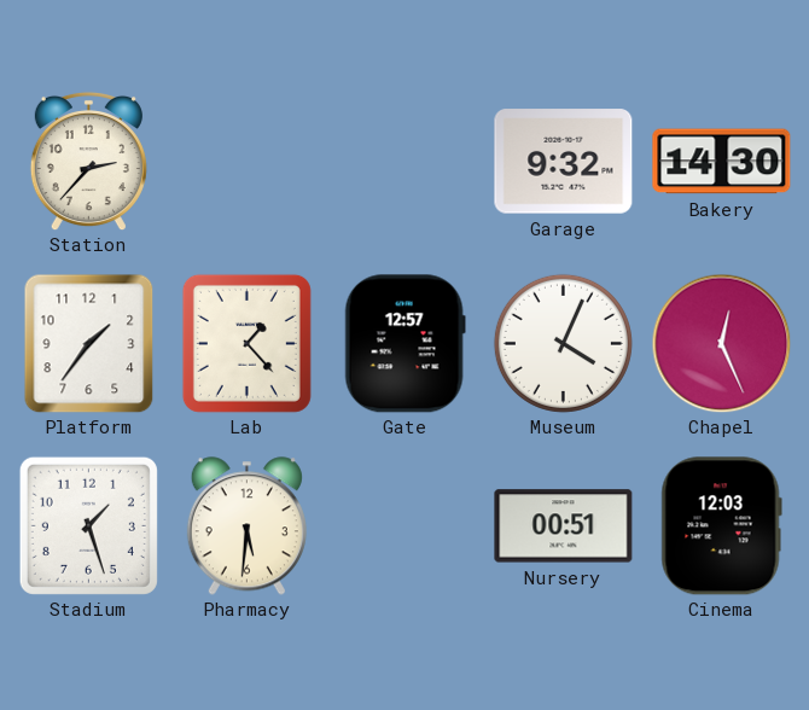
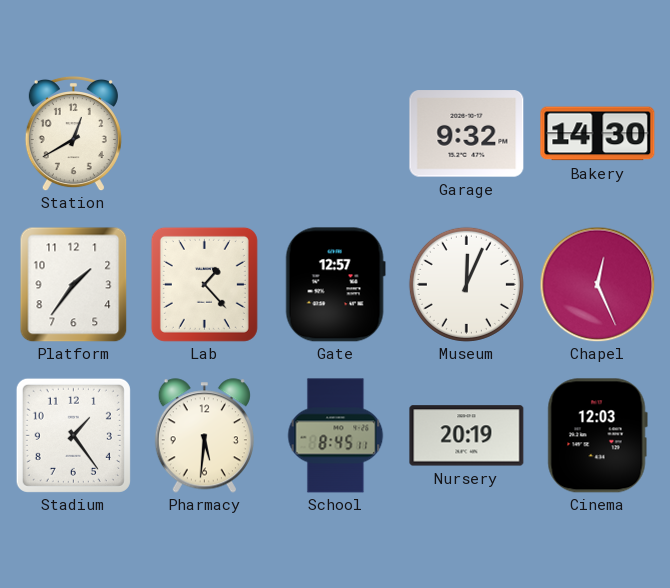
Station: 2:37 -> 12:40 (73, 133)
Museum: 4:04 -> 12:04 (466, 284)
Stadium: 1:27 -> 1:24 (73, 435)
School: none -> 8:45 (336, 436)
Nursery: 00:51 -> 20:19 (467, 436)
